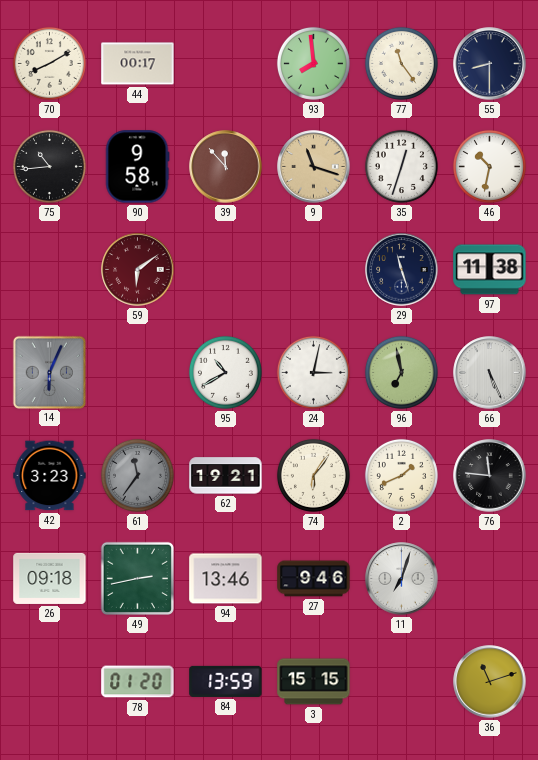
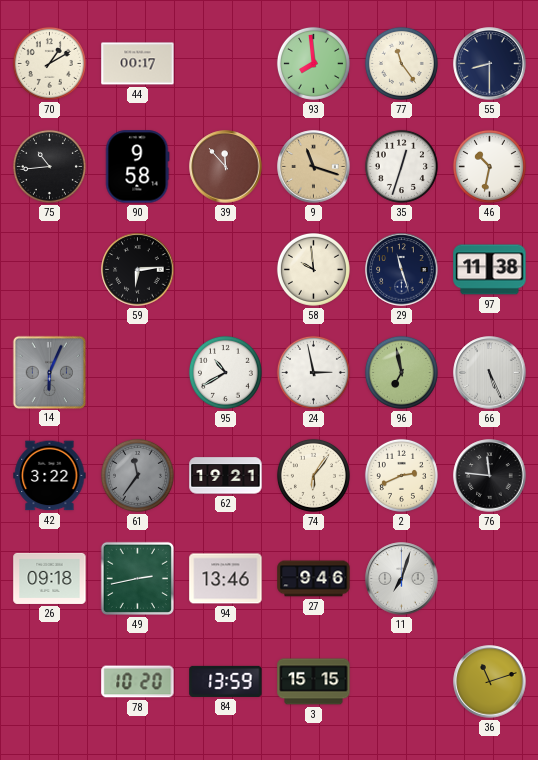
70: 8:10 -> 1:10 (49, 63)
59: 6:09 -> 6:14 (138, 270)
59 dial: burgundy -> black (138, 270)
58: none -> 9:59 (313, 269)
24: 3:02 -> 2:58 (313, 372)
42: 3:23 -> 3:22 (50, 476)
2: 1:41 -> 2:41 (401, 475)
78: 01:20 -> 10:20 (138, 682)
